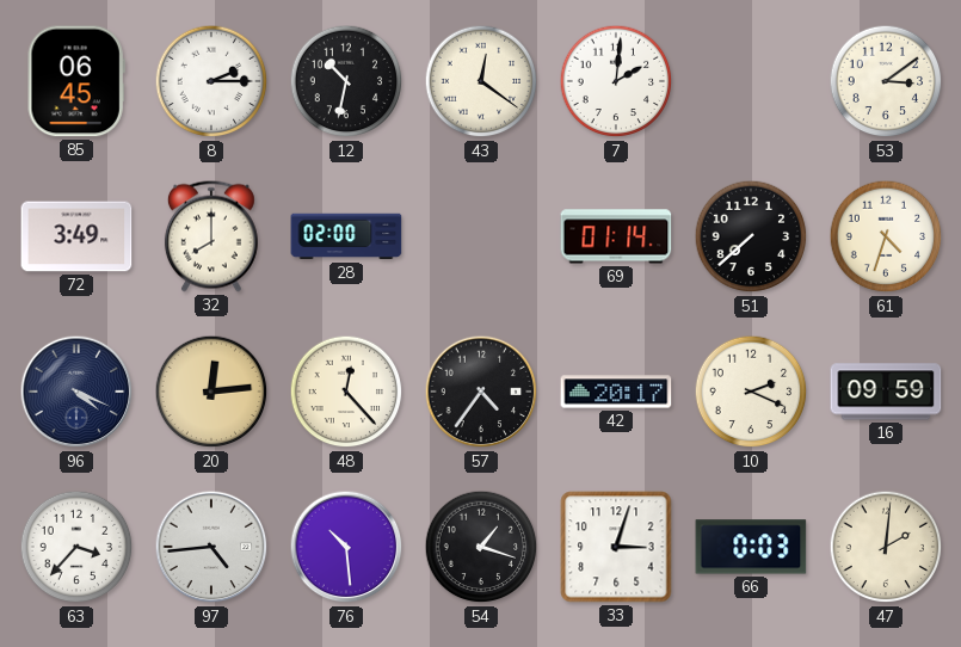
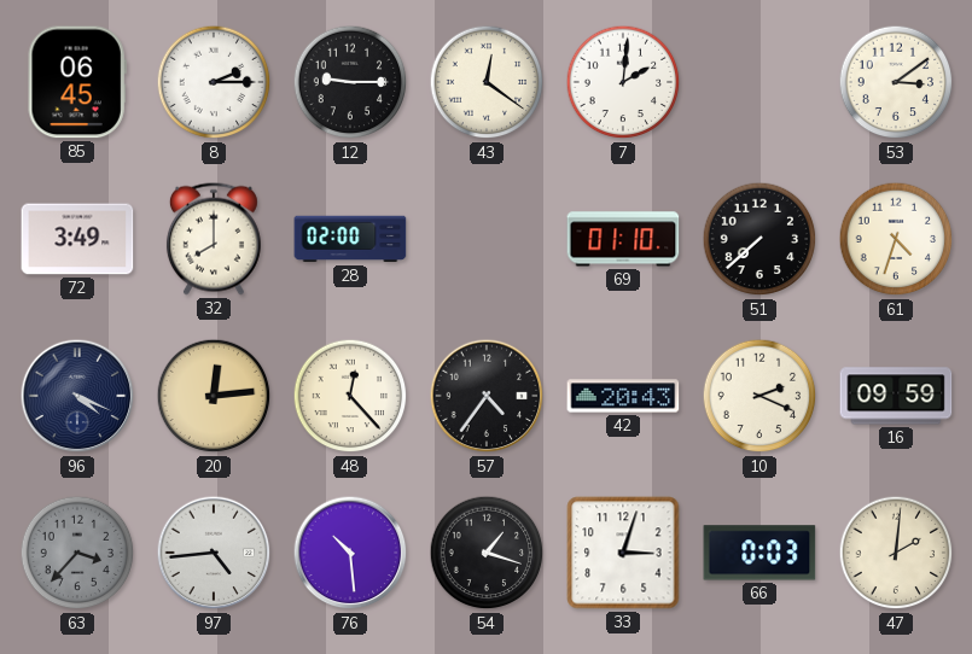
12: 10:32 -> 9:15 (350, 82)
69: 01:14 -> 01:10 (623, 239)
42: 20:17 -> 20:43 (623, 396)
63 dial: white -> grey (77, 553)
